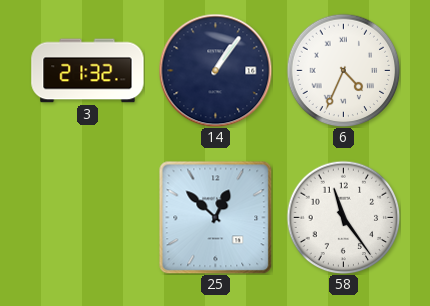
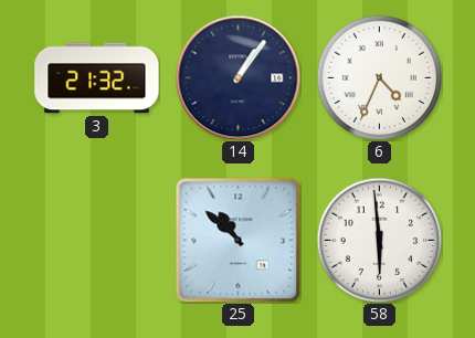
25: 12:52 -> 10:52 (237, 240)
58: 11:24 -> 5:59 (379, 240)
